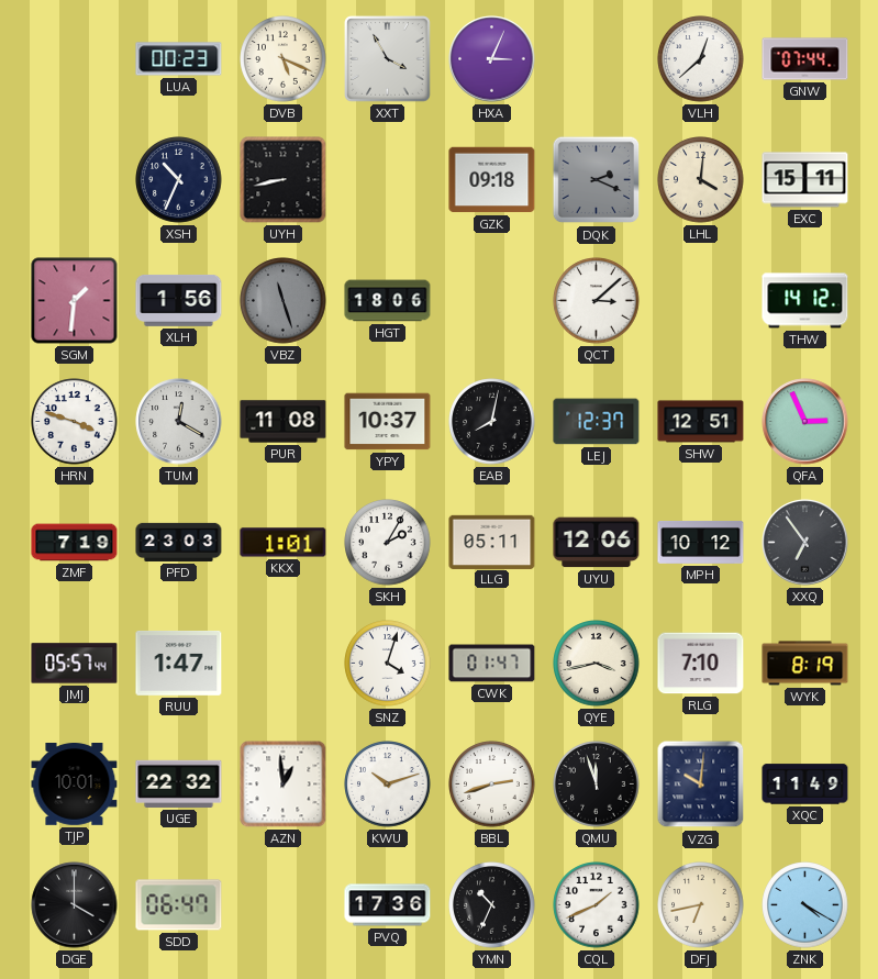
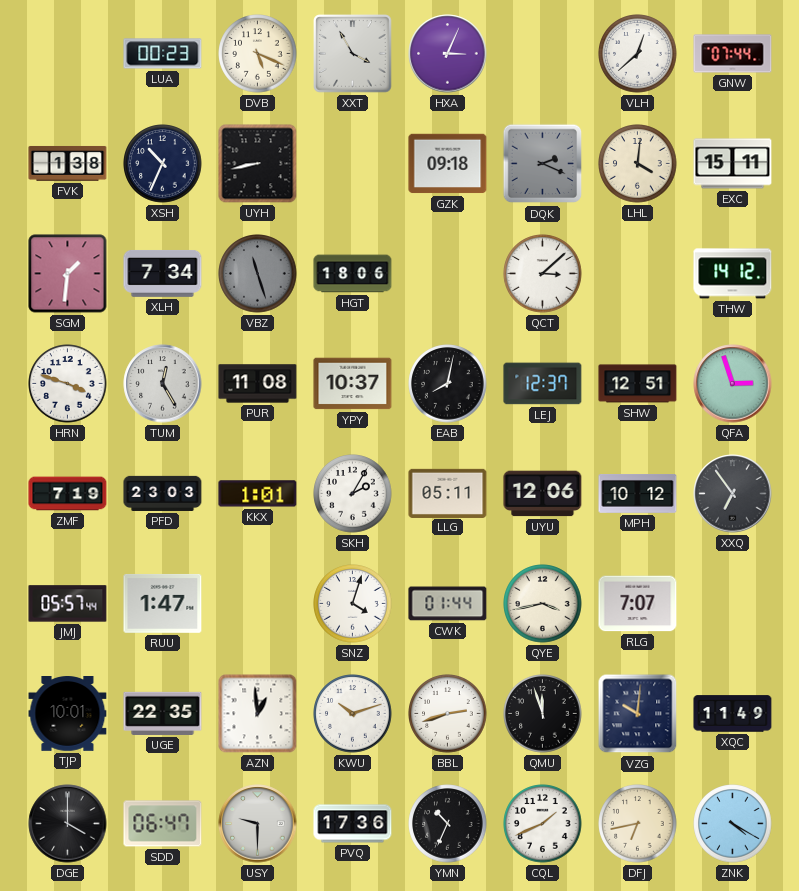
FVK: none -> 1:38 (68, 163)
XLH: 1:56 -> 7:34 (163, 273)
TUM: 12:20 -> 12:25 (163, 384)
QFA: 2:56 -> 2:57 (733, 384)
CWK: 01:47 -> 01:44 (448, 604)
RLG: 7:10 -> 7:07 (638, 604)
WYK: 8:19 -> none (805, 664)
UGE: 22:32 -> 22:35 (163, 713)
USY: none -> 9:30 (258, 824)
